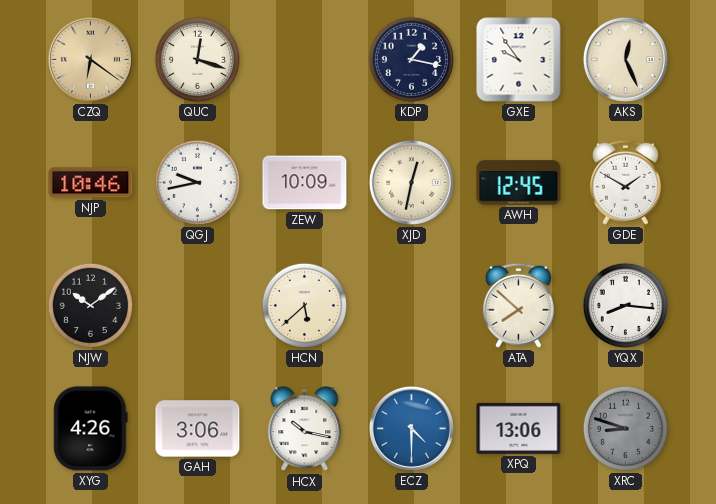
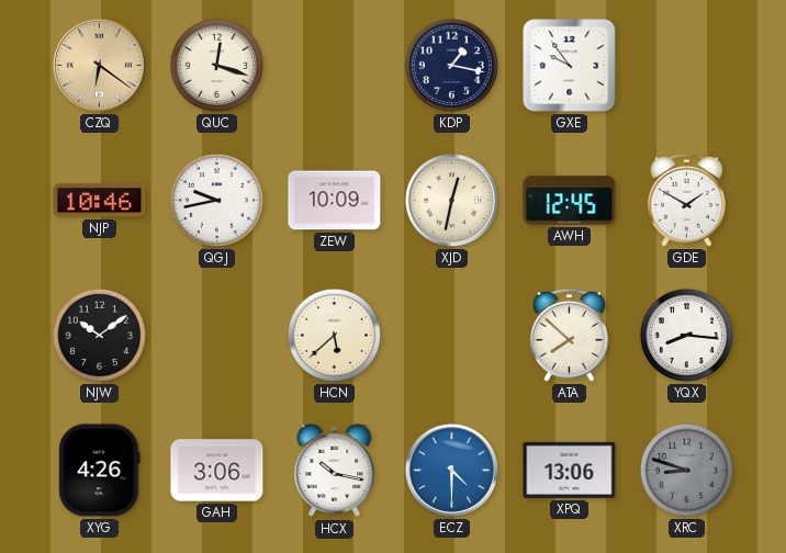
AKS: 12:26 -> none (625, 59)
